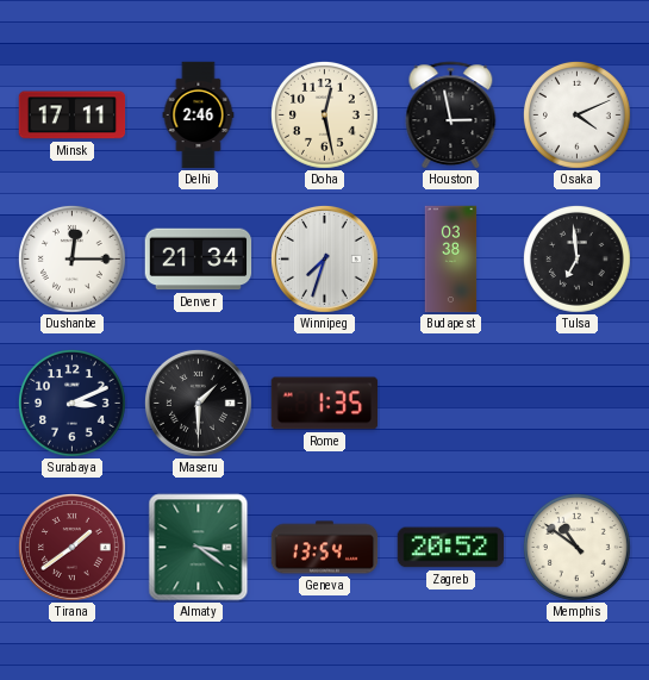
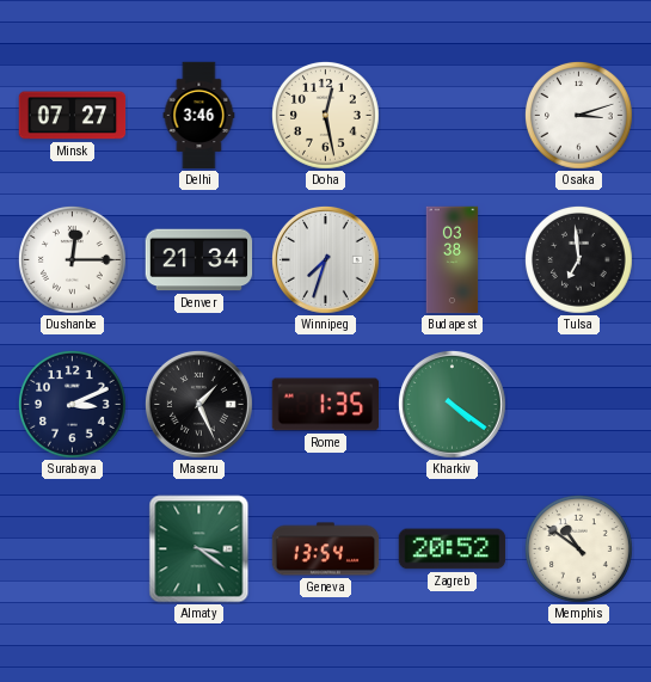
Minsk: 17:11 -> 07:27 (73, 116)
Delhi: 2:46 -> 3:46 (199, 116)
Houston: 2:58 -> none (451, 116)
Osaka: 4:11 -> 3:12 (579, 116)
Maseru: 1:30 -> 1:26 (198, 404)
Kharkiv: none -> 4:21 (452, 404)
Tirana: 1:39 -> none (71, 547)
